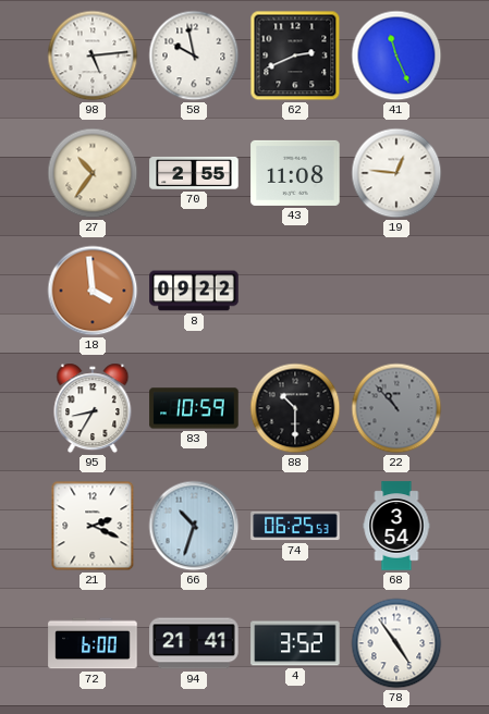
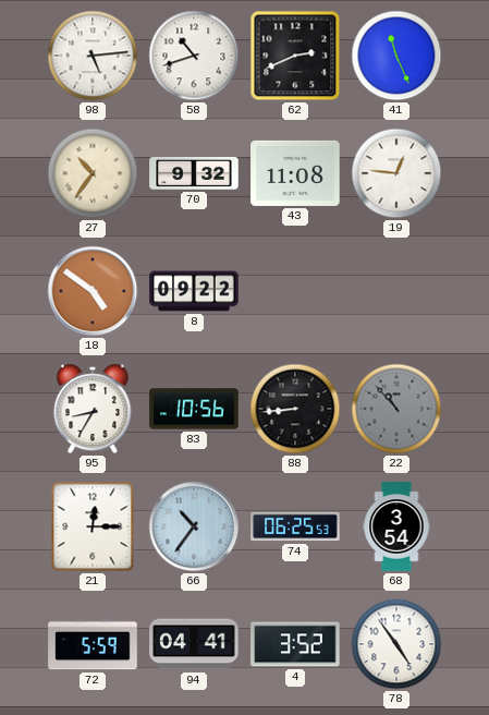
58: 9:58 -> 10:42 (194, 56)
70: 2:55 -> 9:32 (194, 173)
18: 3:59 -> 4:51 (93, 291)
83: 10:59 -> 10:56 (194, 409)
88: 10:30 -> 8:44 (295, 409)
21: 2:19 -> 12:15 (93, 526)
66: 10:33 -> 10:36 (194, 526)
72: 6:00 -> 5:59 (93, 644)
94: 21:41 -> 04:41 (194, 644)
